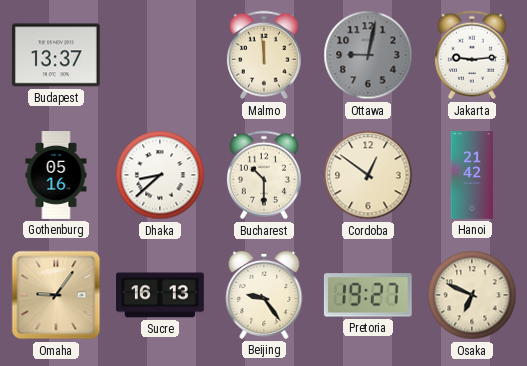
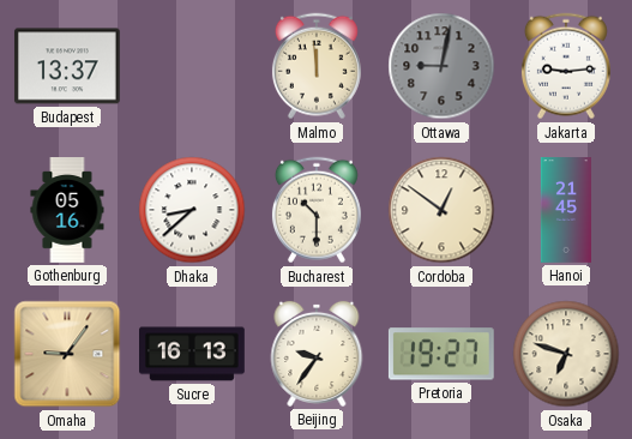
Hanoi: 21:42 -> 21:45 (566, 210)
Beijing: 9:24 -> 9:36 (317, 354)
Osaka: 6:49 -> 6:48 (566, 354)
